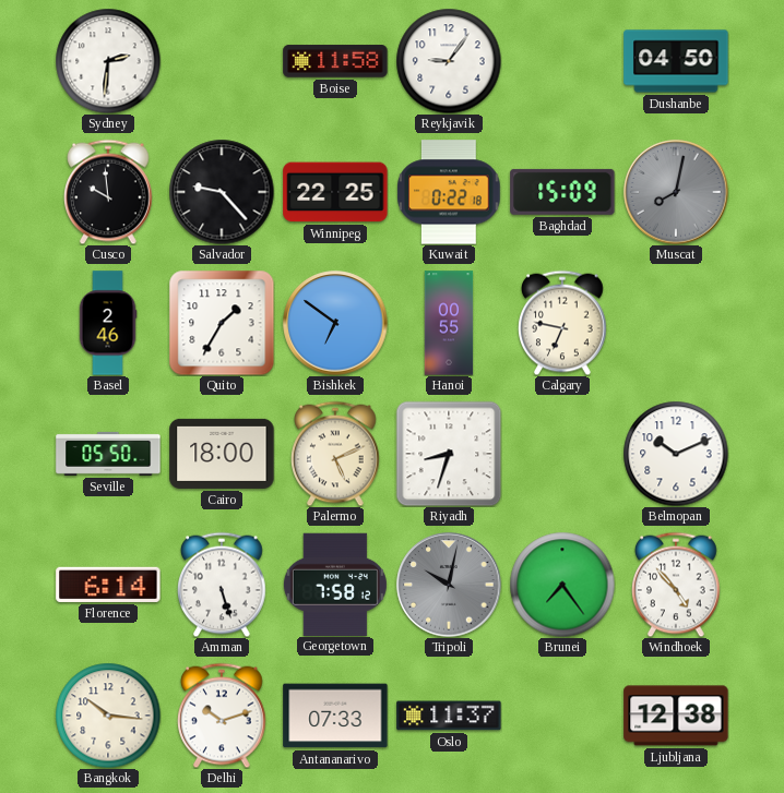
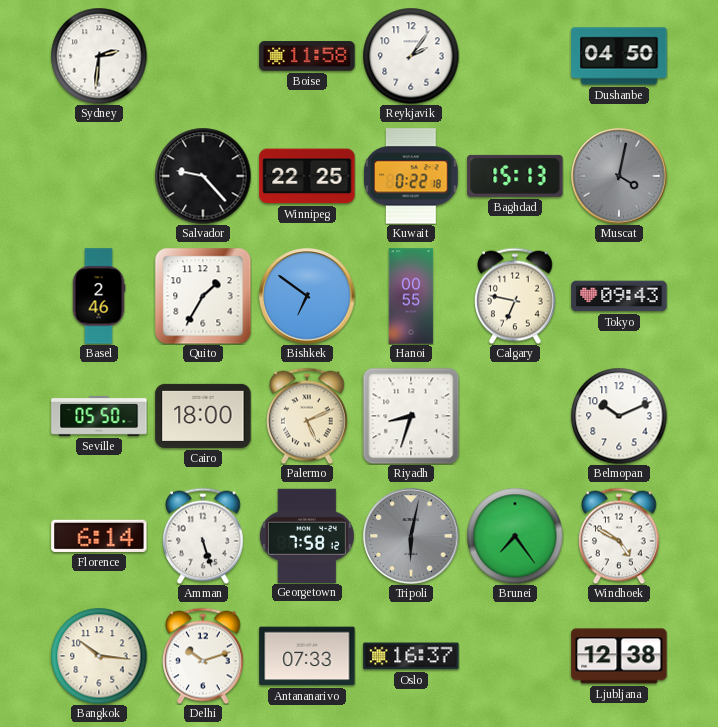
Reykjavik: 9:06 -> 2:06 (411, 56)
Cusco: 9:59 -> none (109, 192)
Baghdad: 15:09 -> 15:13 (515, 176)
Muscat: 8:02 -> 4:02 (619, 176)
Tokyo: none -> 09:43 (619, 296)
Tripoli: 10:02 -> 6:02 (411, 536)
Windhoek: 4:53 -> 4:50 (620, 536)
Oslo: 11:37 -> 16:37 (411, 656)
